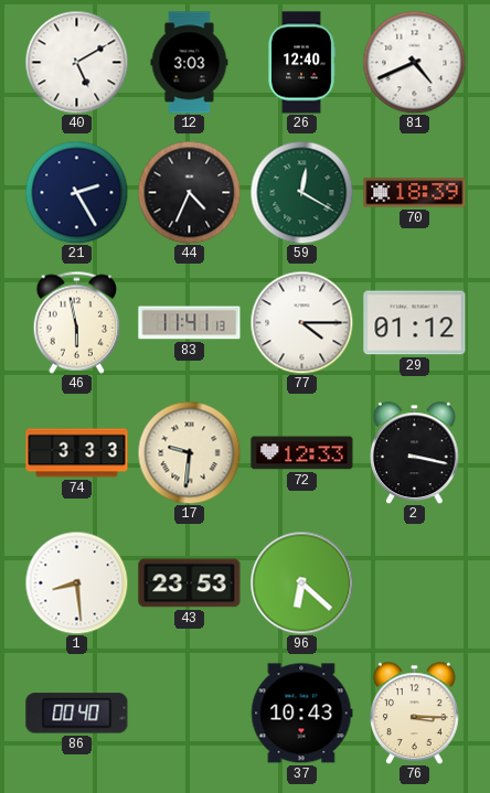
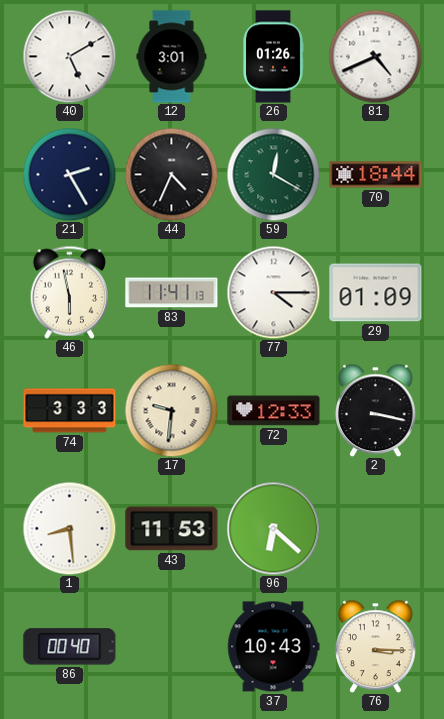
12: 3:03 -> 3:01 (172, 57)
26: 12:40 -> 01:26 (273, 57)
70: 18:39 -> 18:44 (376, 175)
29: 01:12 -> 01:09 (376, 293)
43: 23:53 -> 11:53 (172, 529)
